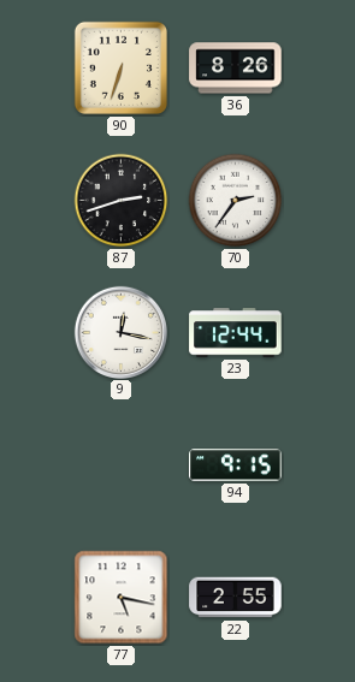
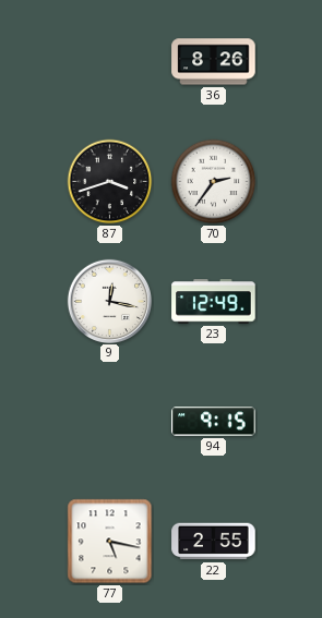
90: 6:33 -> none (120, 67)
87: 2:42 -> 3:42 (110, 182)
23: 12:44 -> 12:49 (214, 302)
